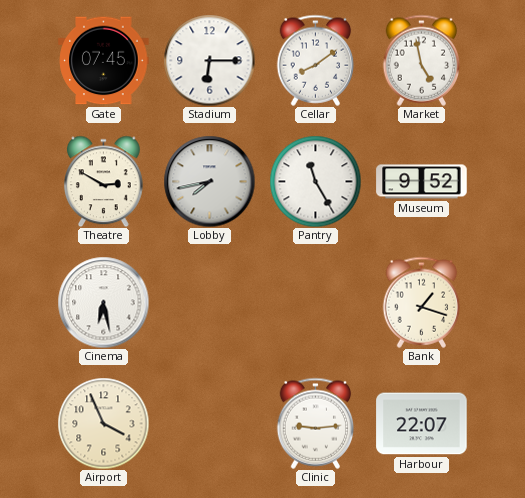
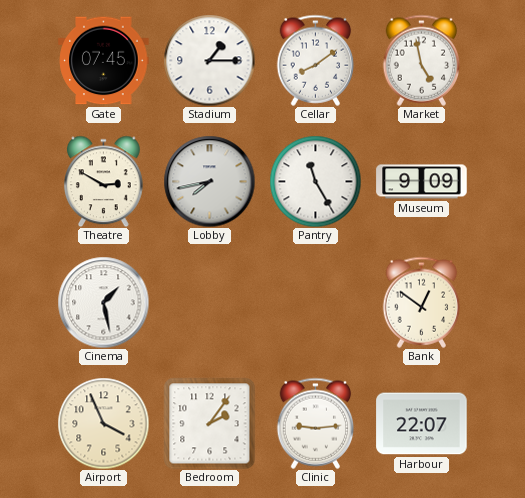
Stadium: 6:15 -> 1:15 (209, 60)
Museum: 9:52 -> 9:09 (422, 182)
Cinema: 6:28 -> 1:28 (103, 302)
Bank: 1:18 -> 12:51 (422, 302)
Bedroom: none -> 2:06 (209, 423)
